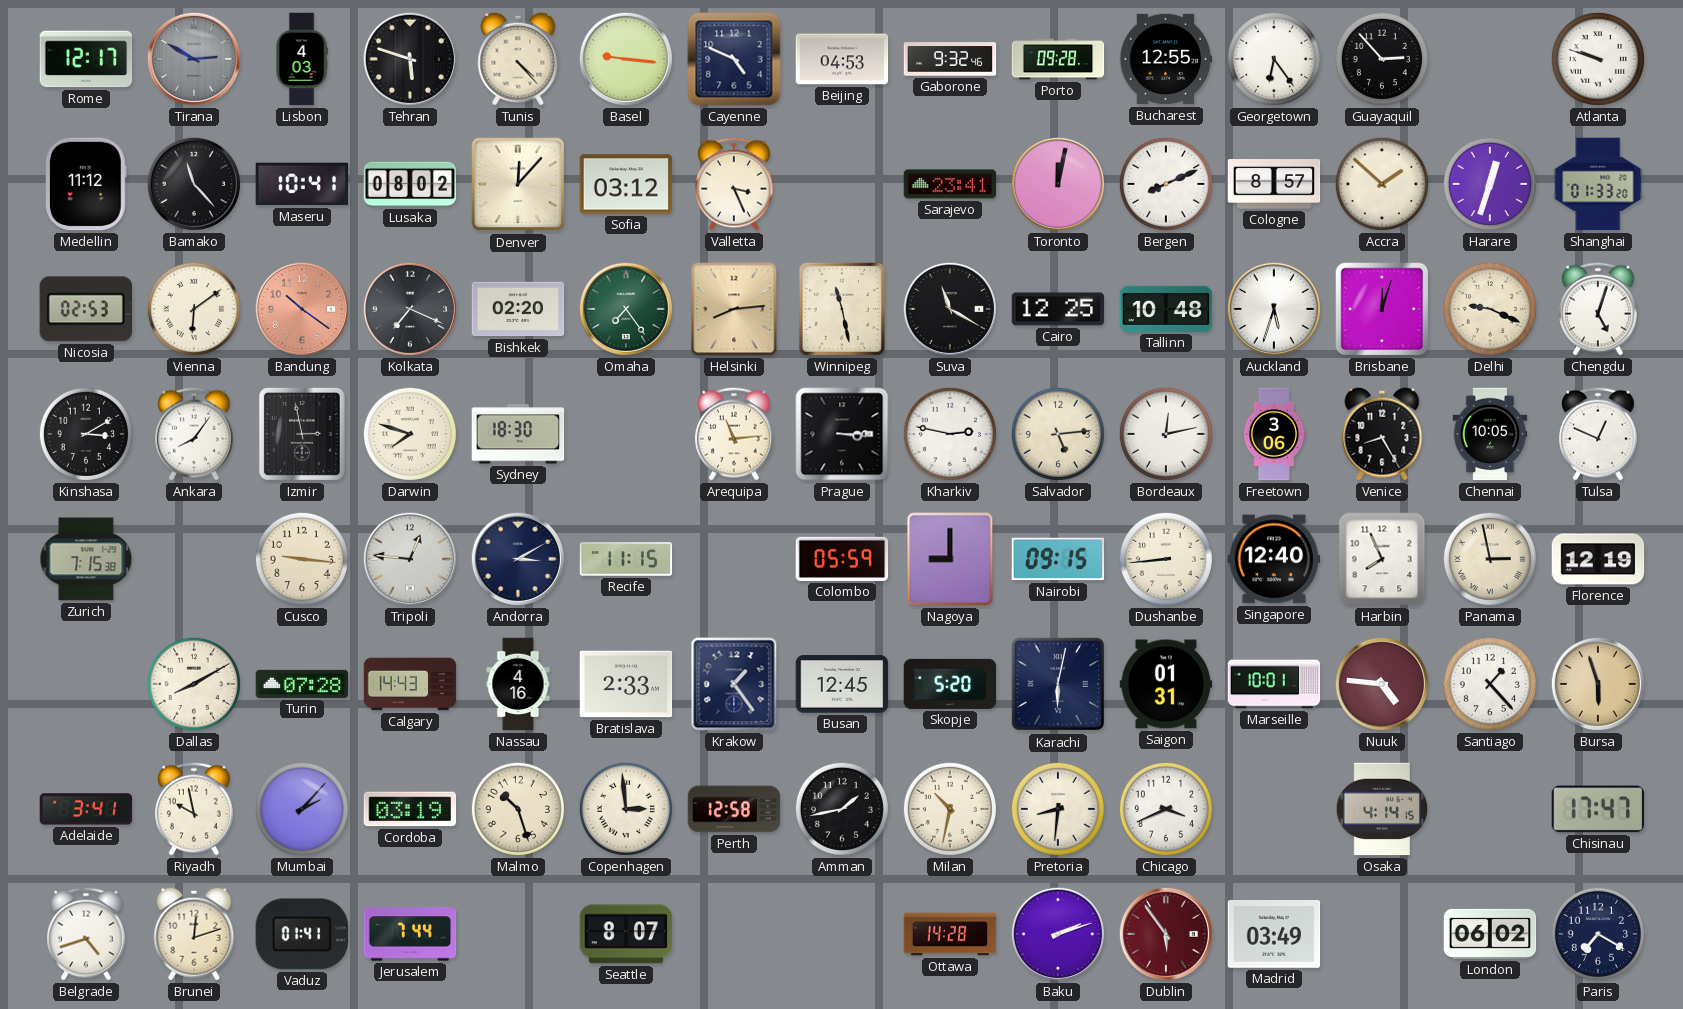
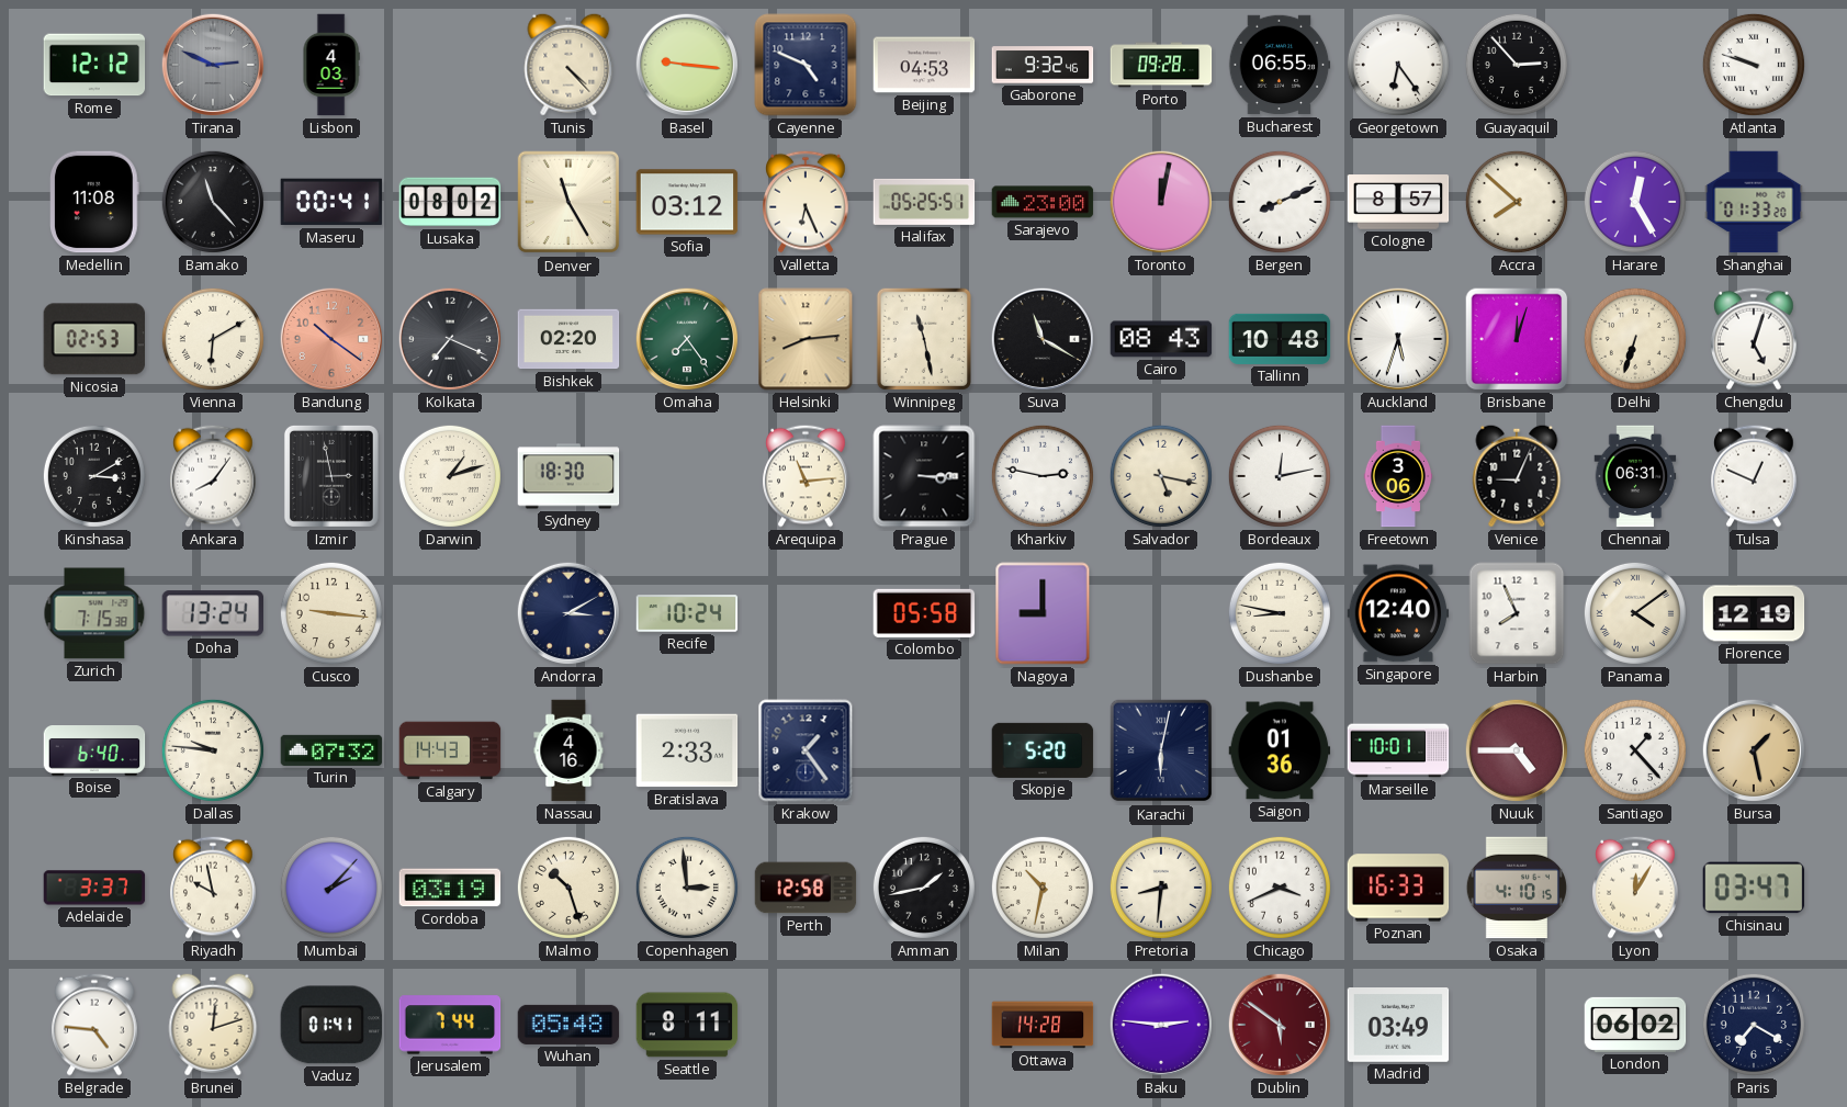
Rome: 12:17 -> 12:12 (94, 65)
Tirana: 2:50 -> 2:49 (213, 65)
Tehran: 5:48 -> none (410, 59)
Bucharest: 12:55 -> 06:55 (1280, 65)
Medellin: 11:12 -> 11:08 (95, 202)
Maseru: 10:41 -> 00:41 (331, 202)
Denver: 12:07 -> 11:25 (568, 202)
Valletta: 3:26 -> 6:26 (806, 202)
Halifax: none -> 05:25 (924, 202)
Sarajevo: 23:41 -> 23:00 (1043, 202)
Accra: 1:52 -> 7:52 (1517, 202)
Harare: 12:33 -> 12:25 (1635, 202)
Vienna: 6:09 -> 6:10 (213, 339)
Cairo: 12:25 -> 08:43 (1161, 339)
Delhi: 9:19 -> 6:33 (1635, 339)
Darwin: 7:48 -> 1:12 (450, 476)
Salvador: 5:14 -> 5:17 (1161, 476)
Venice: 8:25 -> 9:04 (1517, 476)
Chennai: 10:05 -> 06:31 (1635, 476)
Doha: none -> 13:24 (212, 613)
Tripoli: 12:46 -> none (410, 559)
Recife: 11:15 -> 10:24 (687, 613)
Colombo: 05:59 -> 05:58 (924, 613)
Nairobi: 09:15 -> none (1058, 559)
Dushanbe: 8:44 -> 8:47 (1280, 613)
Panama: 2:58 -> 4:09 (1635, 613)
Boise: none -> 6:40 (94, 752)
Dallas: 8:10 -> 9:46 (213, 750)
Turin: 07:28 -> 07:32 (331, 750)
Busan: 12:45 -> none (842, 684)
Saigon: 01:31 -> 01:36 (1280, 750)
Nuuk: 4:46 -> 4:45 (1517, 750)
Bursa: 5:57 -> 1:28 (1754, 750)
Adelaide: 3:41 -> 3:37 (94, 888)
Poznan: none -> 16:33 (1398, 888)
Osaka: 4:14 -> 4:10 (1517, 888)
Lyon: none -> 12:05 (1635, 888)
Chisinau: 17:47 -> 03:47 (1754, 888)
Belgrade: 4:42 -> 4:46 (94, 1025)
Wuhan: none -> 05:48 (568, 1025)
Seattle: 8:07 -> 8:11 (687, 1025)
Baku: 2:12 -> 2:46 (1161, 1025)
Dublin: 5:54 -> 5:51 (1280, 1025)
